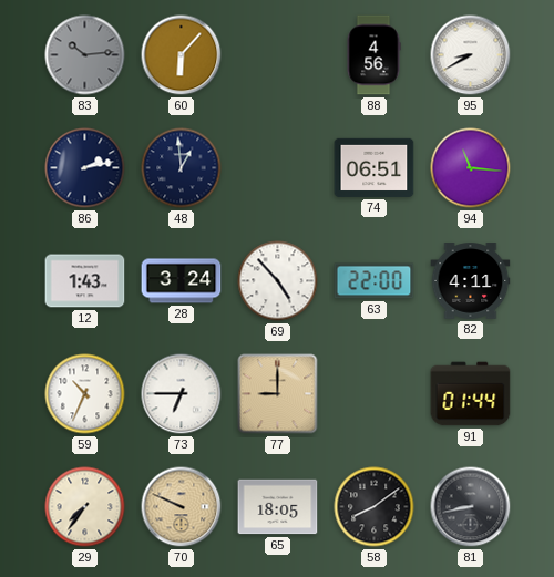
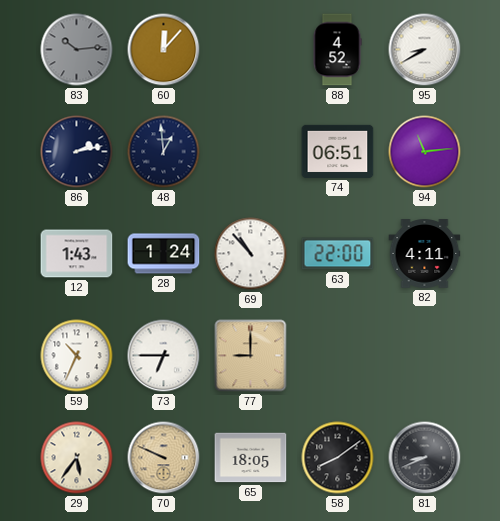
60: 6:07 -> 12:07 (164, 50)
88: 4:56 -> 4:52 (337, 50)
94: 11:16 -> 11:14 (425, 152)
28: 3:24 -> 1:24 (164, 254)
69: 4:53 -> 10:53 (251, 254)
91: 01:44 -> none (471, 394)
29: 7:36 -> 5:36 (77, 458)
81: 8:43 -> 8:41 (425, 458)
